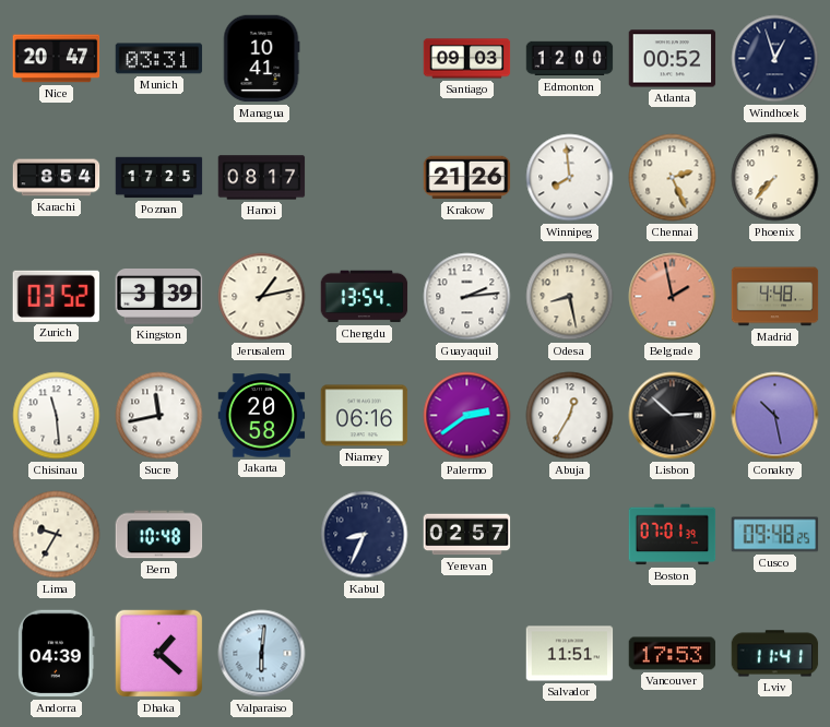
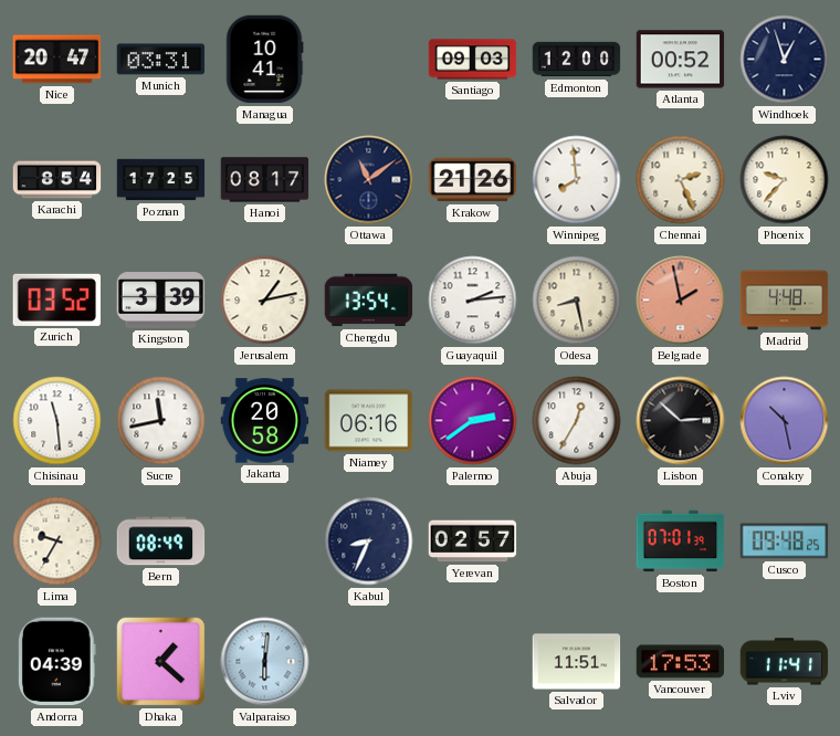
Ottawa: none -> 11:09 (369, 180)
Phoenix: 7:37 -> 9:37 (785, 180)
Bern: 10:48 -> 08:49 (161, 542)
